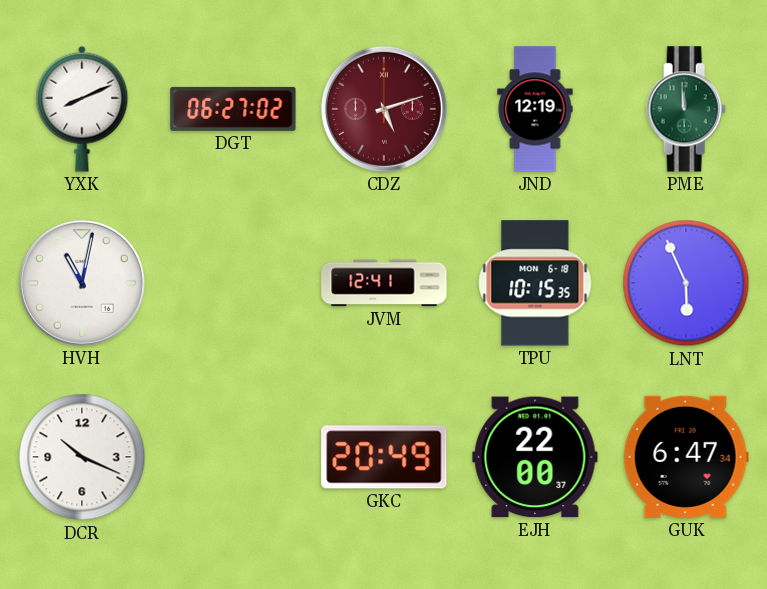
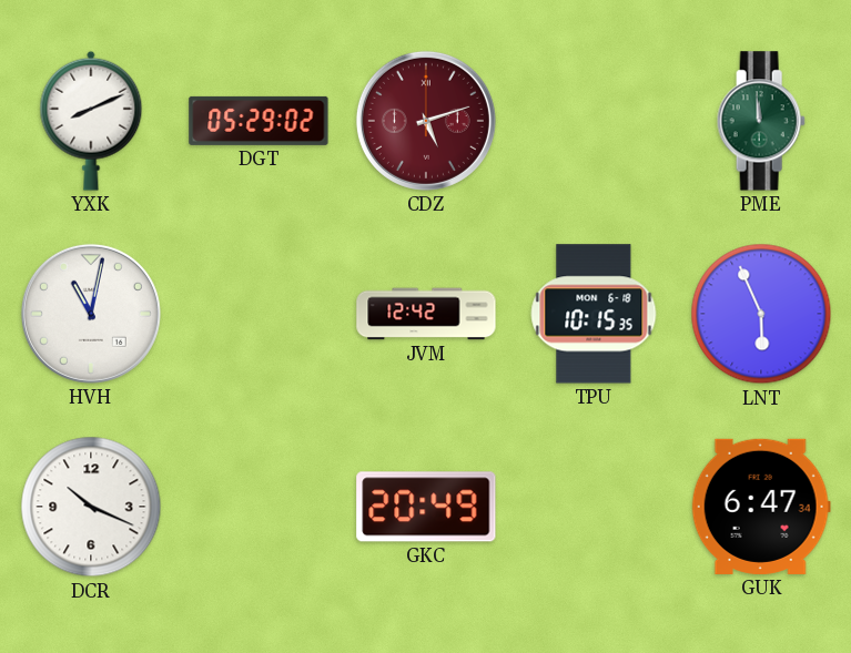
DGT: 06:27 -> 05:29 (259, 121)
JND: 12:19 -> none (535, 109)
JVM: 12:41 -> 12:42 (426, 314)
EJH: 22:00 -> none (535, 457)
